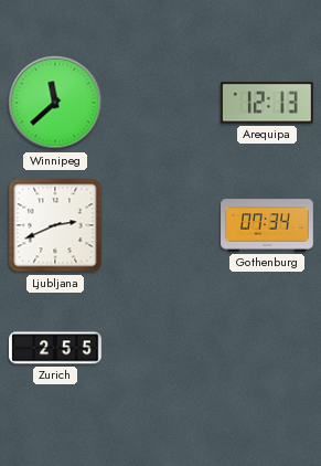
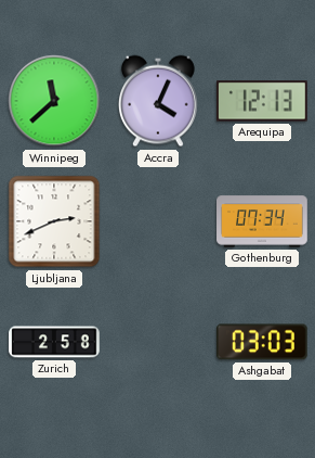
Accra: none -> 4:04 (159, 101)
Zurich: 2:55 -> 2:58 (54, 342)
Ashgabat: none -> 03:03 (262, 342)
